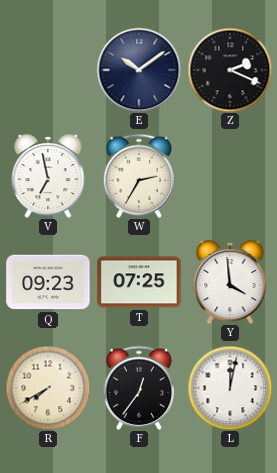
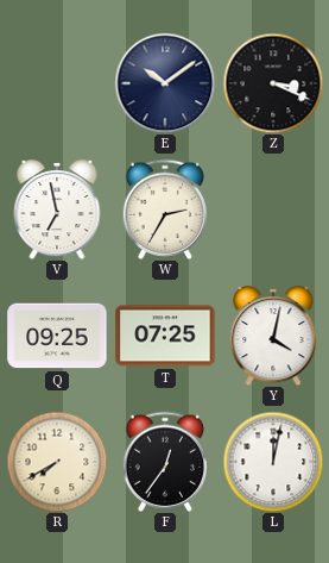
Z: 2:19 -> 3:19 (273, 83)
Q: 09:23 -> 09:25 (57, 336)
Y: 3:59 -> 4:02 (273, 336)
